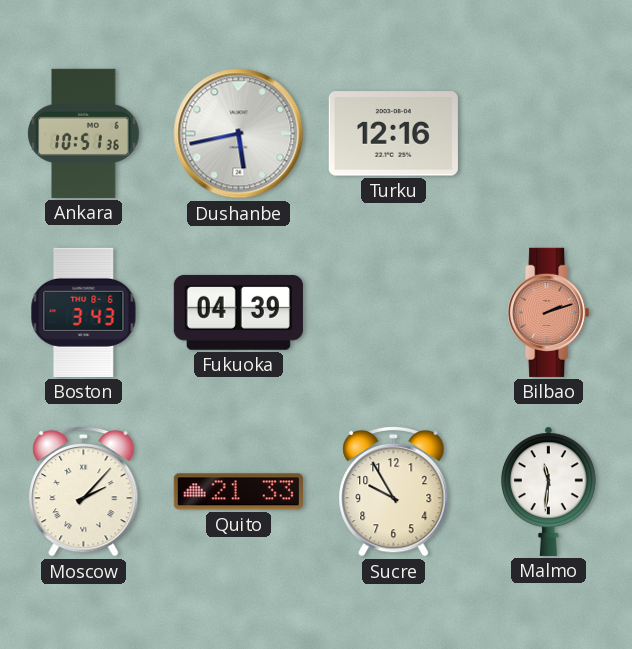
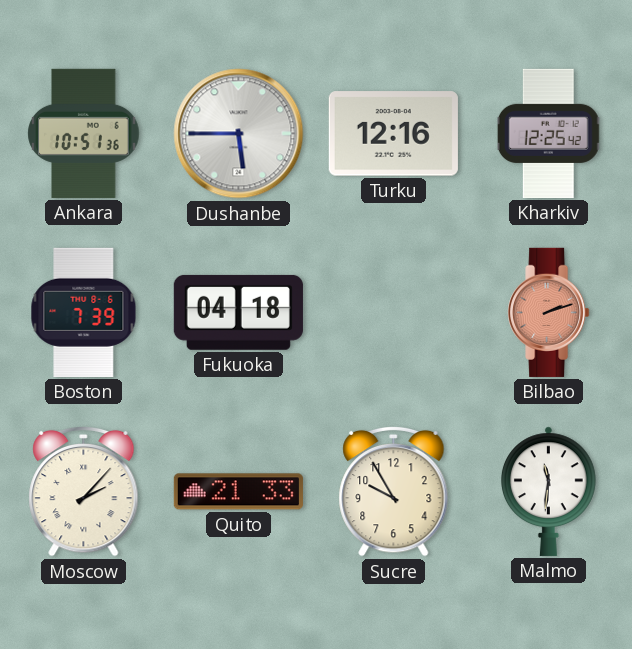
Dushanbe: 5:43 -> 5:45 (239, 134)
Kharkiv: none -> 12:25 (549, 133)
Boston: 3:43 -> 7:39 (84, 312)
Fukuoka: 04:39 -> 04:18 (238, 312)
